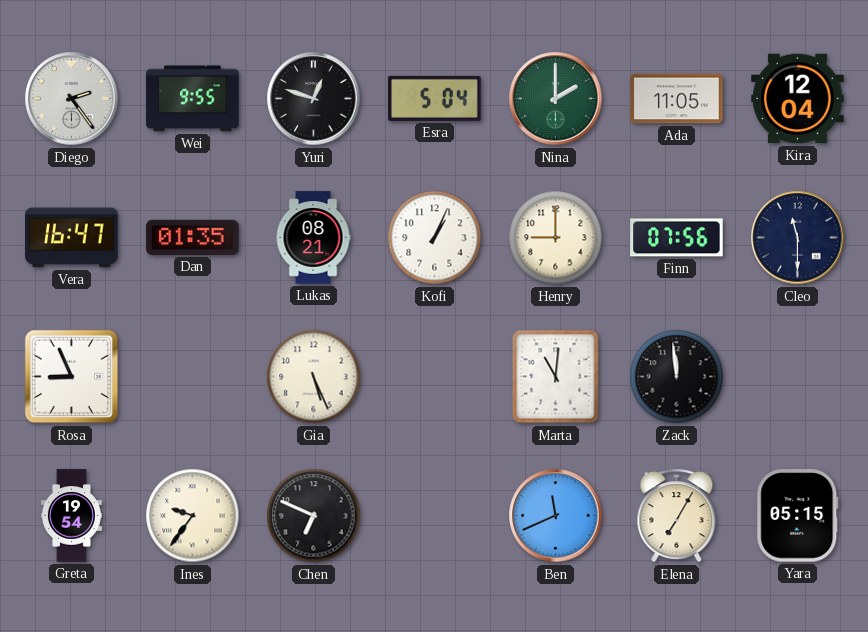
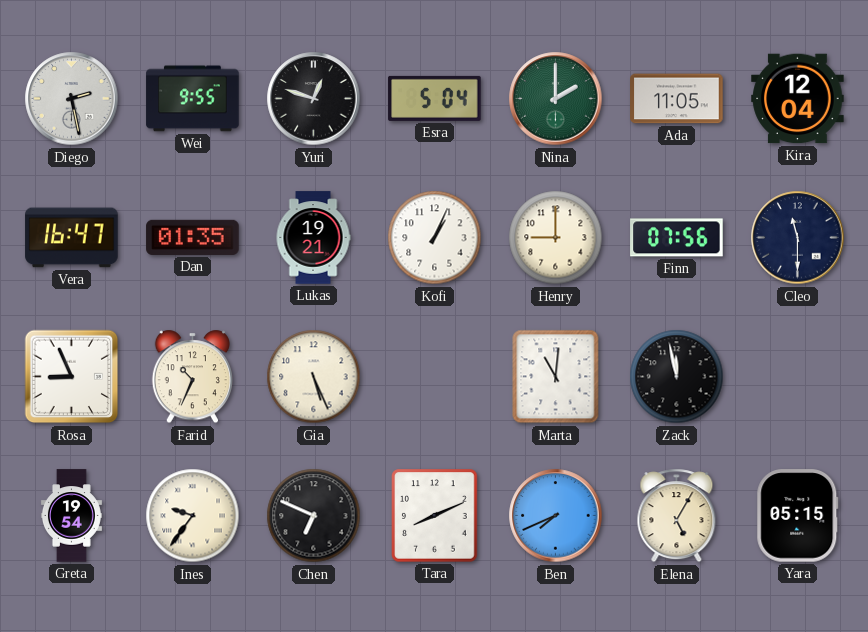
Diego: 2:24 -> 2:28 (72, 99)
Lukas: 08:21 -> 19:21 (313, 238)
Farid: none -> 10:34 (192, 377)
Zack: 11:59 -> 11:58 (677, 377)
Tara: none -> 8:11 (435, 516)
Ben: 11:41 -> 7:41 (556, 516)
Elena: 7:05 -> 5:05 (677, 516)
